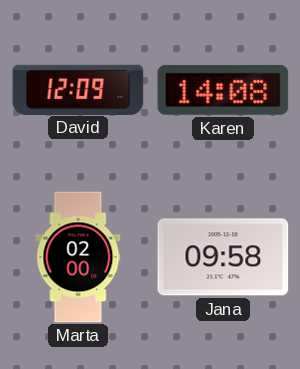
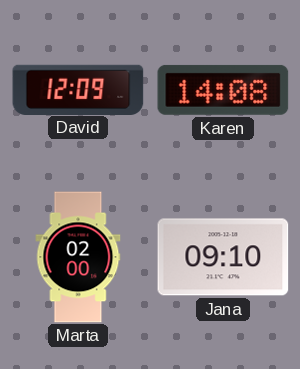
Jana: 09:58 -> 09:10 (223, 257)
